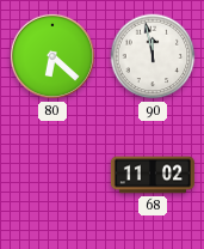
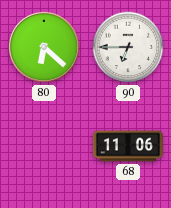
90: 11:58 -> 6:45 (128, 47)
68: 11:02 -> 11:06 (128, 146)
